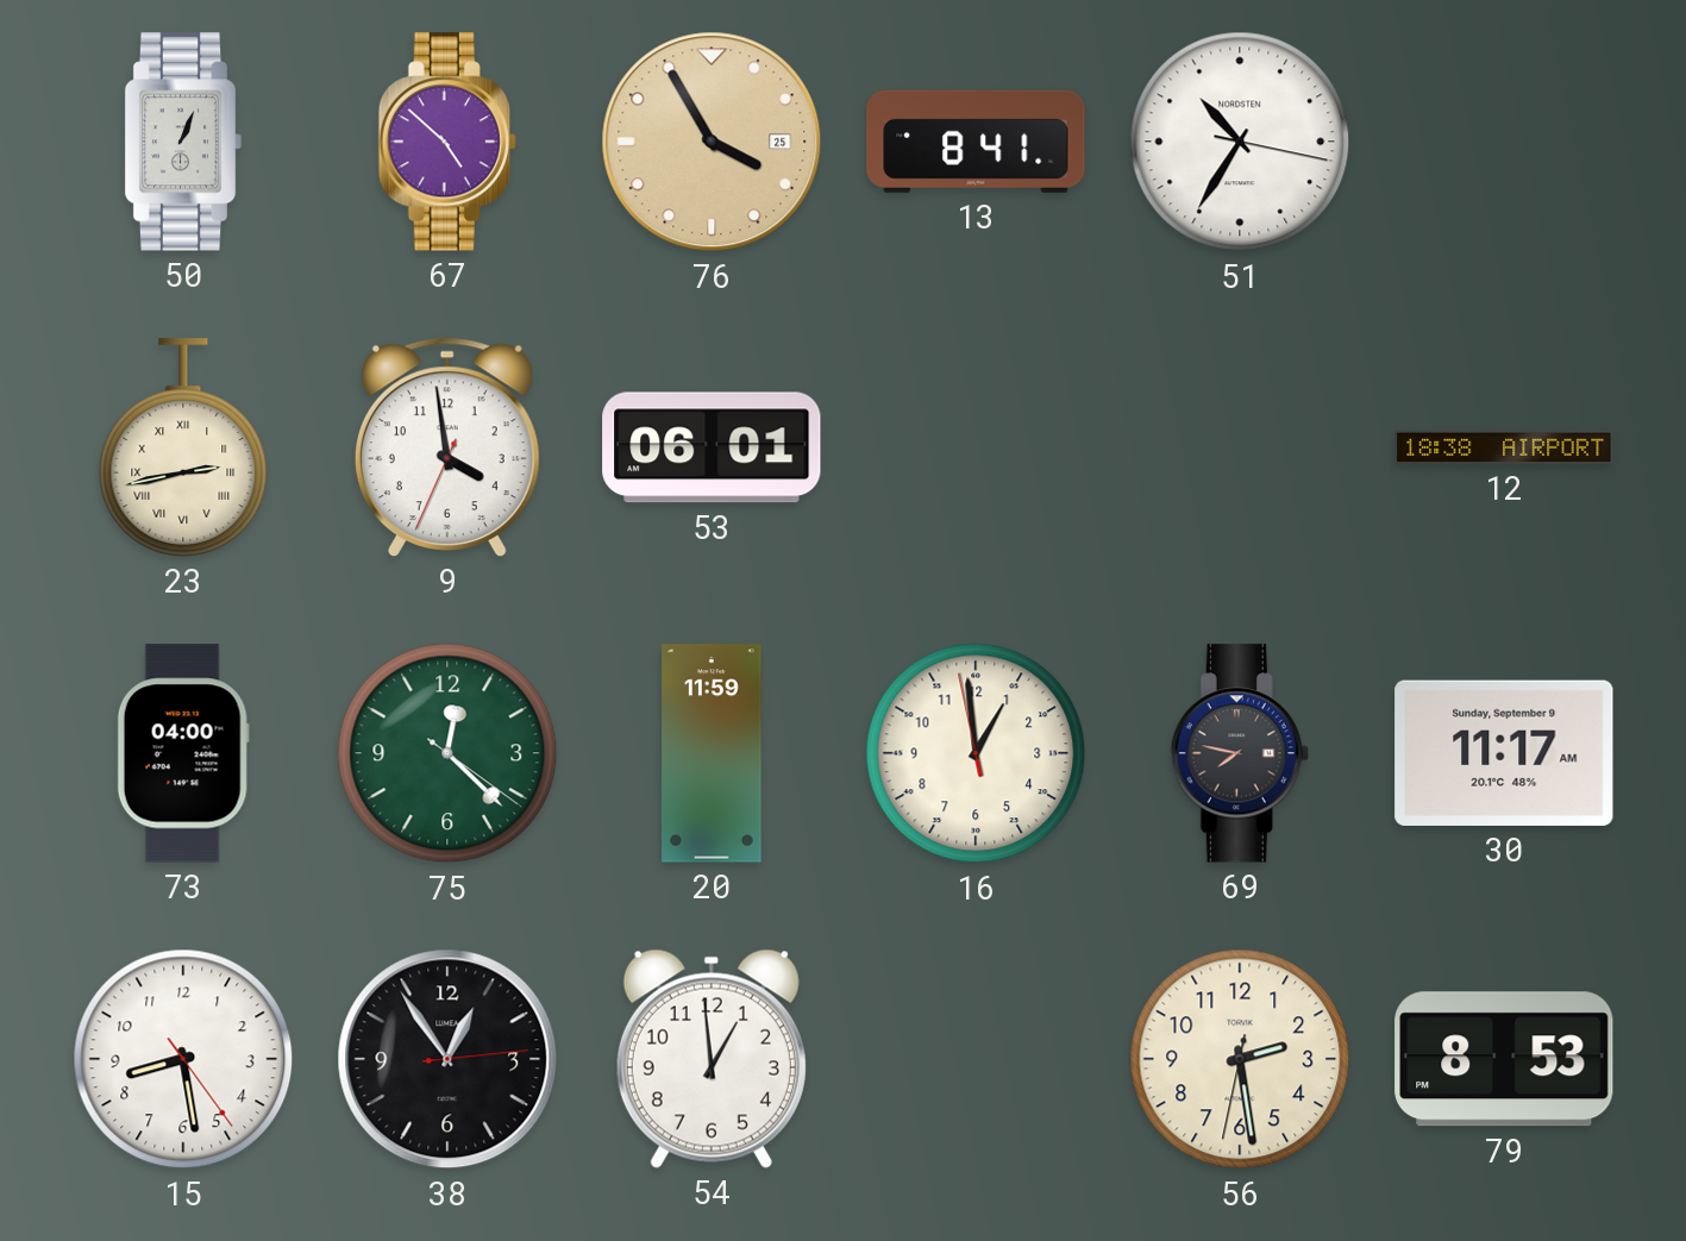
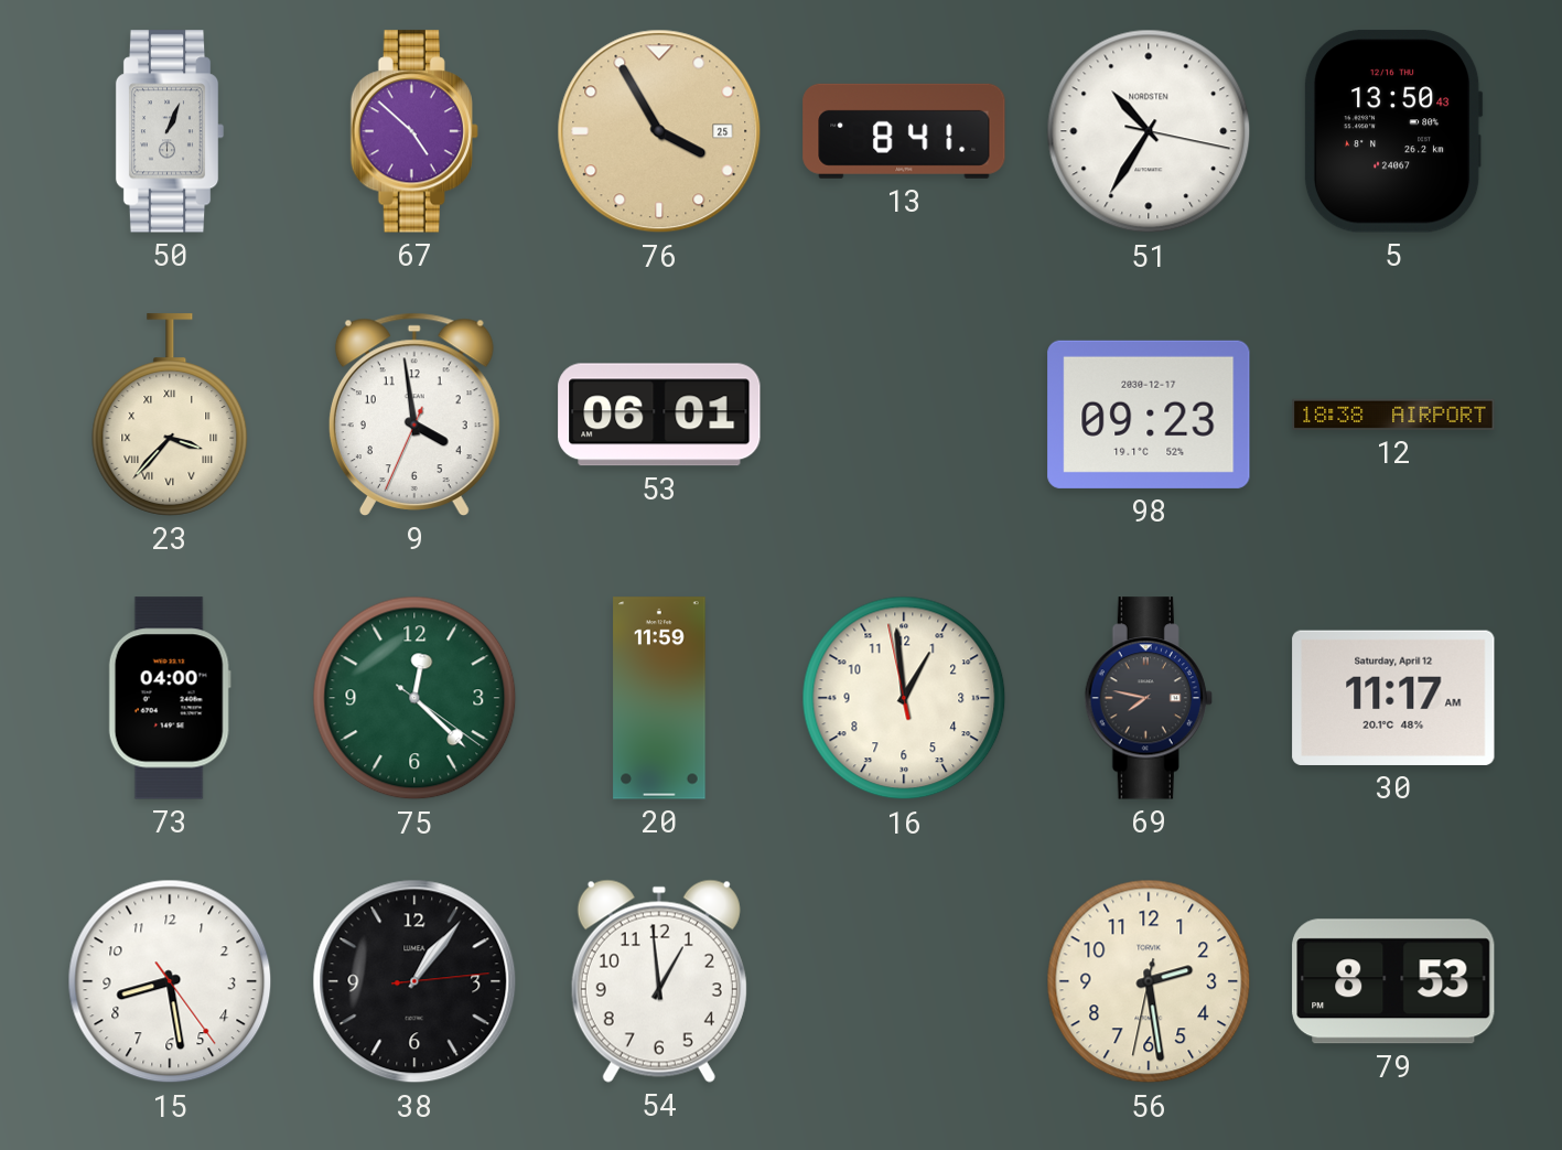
5: none -> 13:50 (1393, 131)
23: 2:43 -> 3:37 (170, 415)
98: none -> 09:23 (1149, 415)
30 date: Sunday, September 9 -> Saturday, April 12 (1393, 698)
38: 12:54 -> 1:06 (414, 981)
